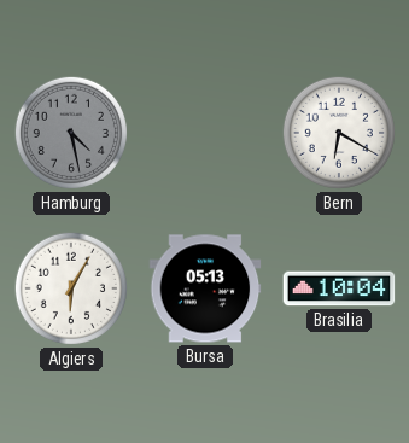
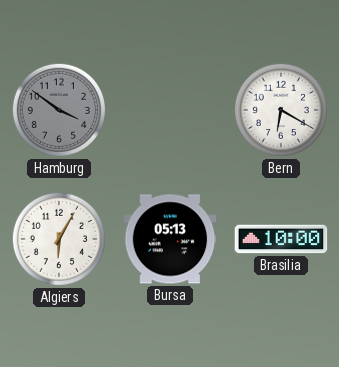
Hamburg: 4:28 -> 3:51 (59, 110)
Brasilia: 10:04 -> 10:00 (281, 239)
